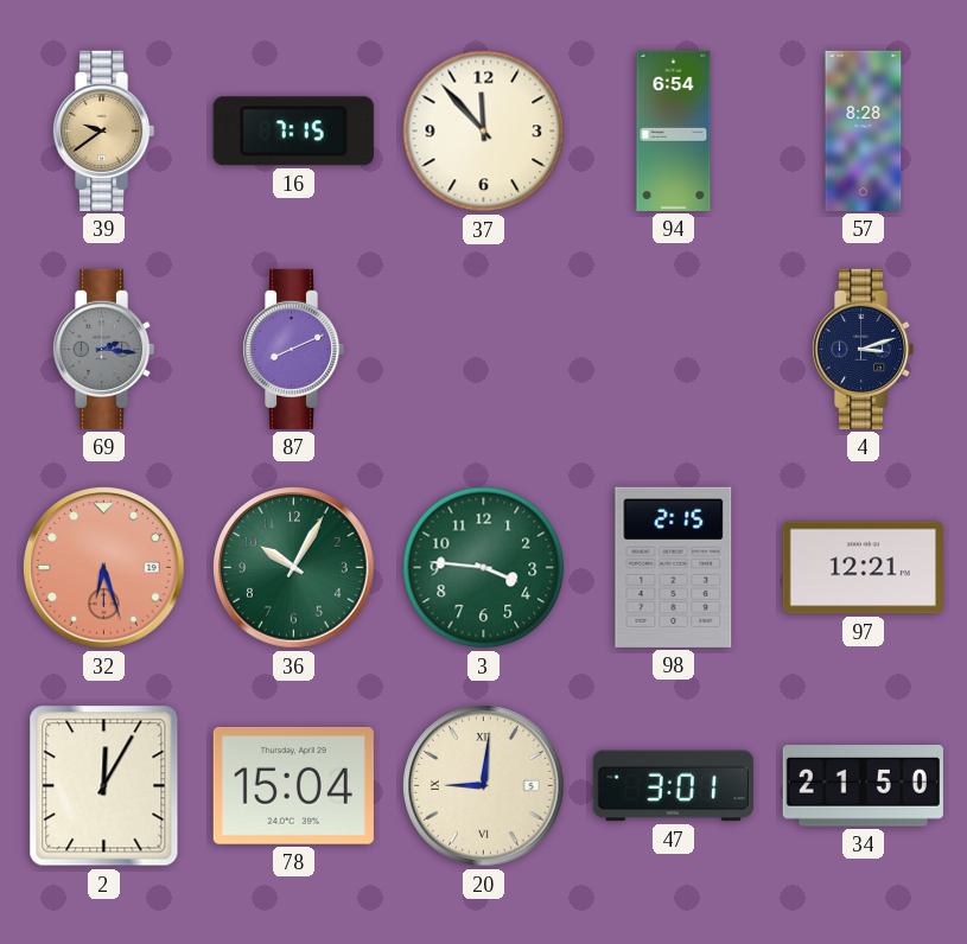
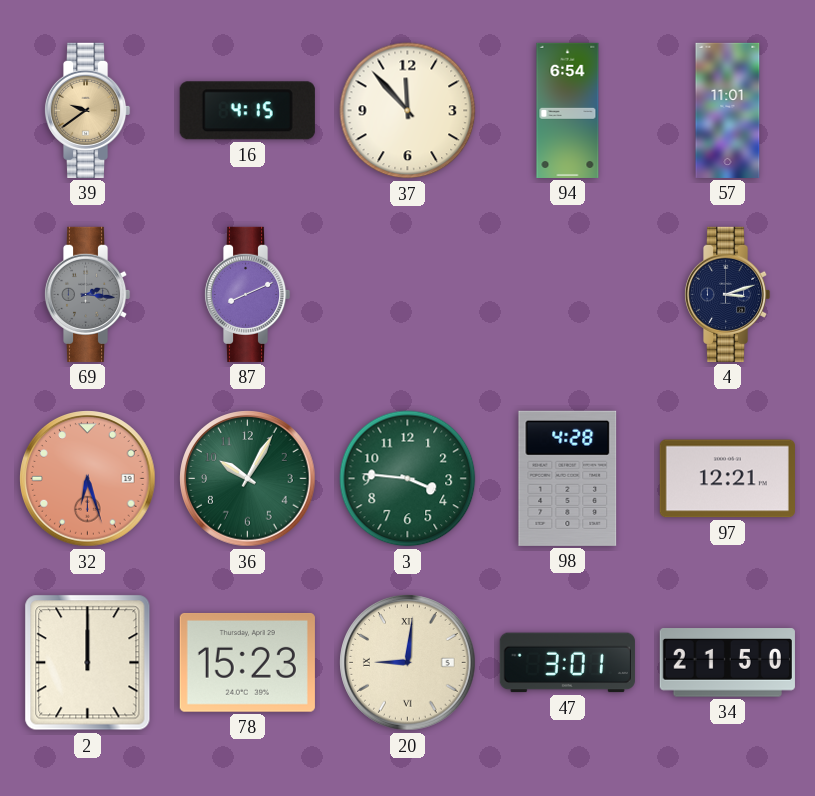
16: 7:15 -> 4:15 (247, 111)
57: 8:28 -> 11:01 (728, 110)
98: 2:15 -> 4:28 (568, 478)
2: 12:05 -> 12:00 (88, 663)
78: 15:04 -> 15:23 (247, 662)
